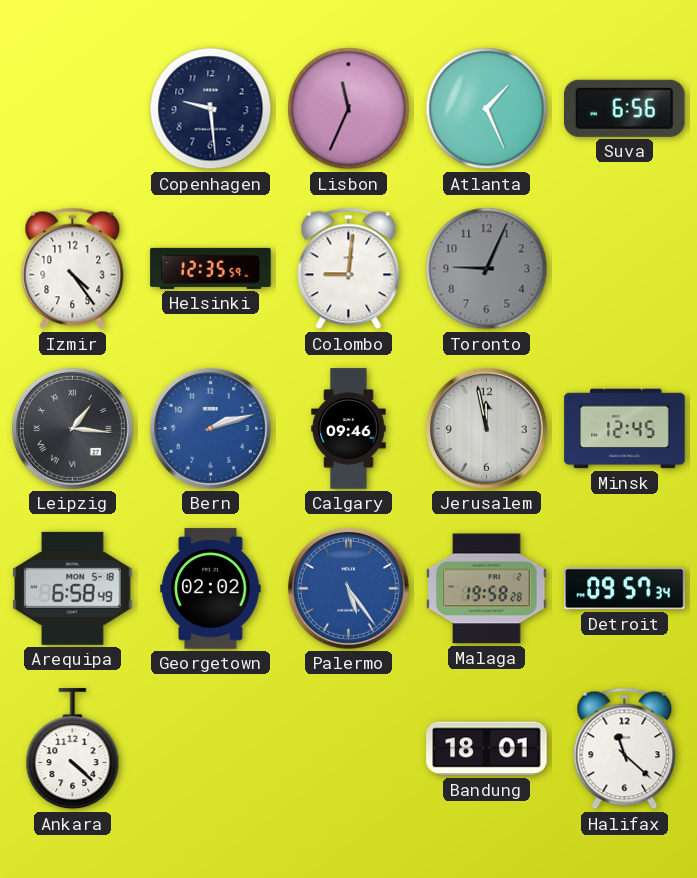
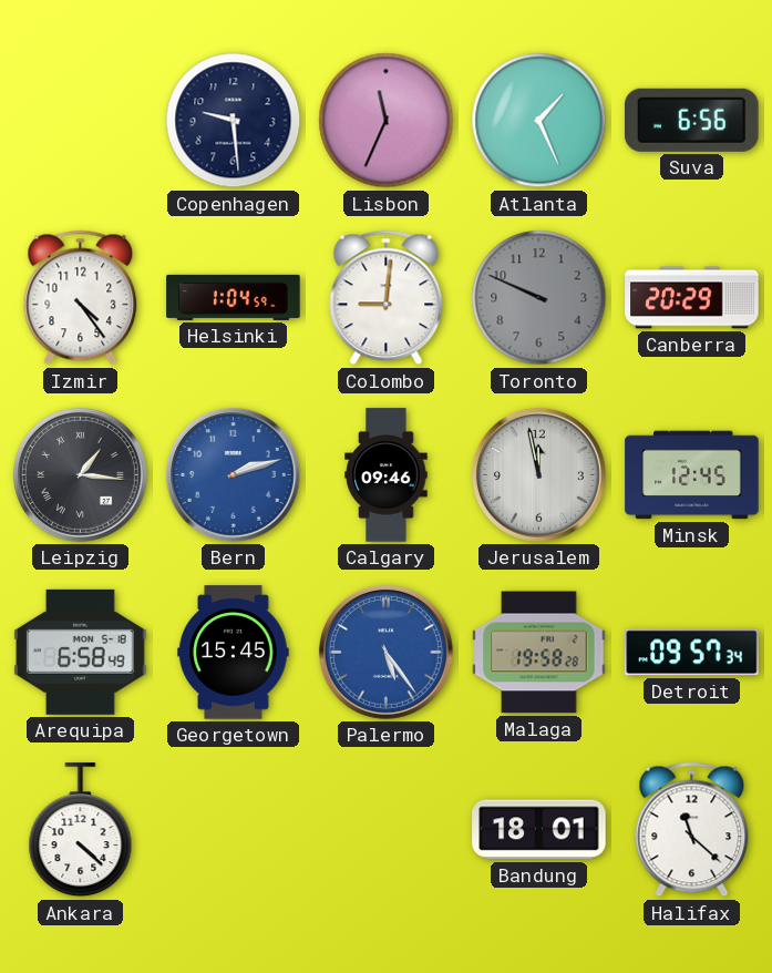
Helsinki: 12:35 -> 1:04 (234, 297)
Toronto: 9:04 -> 9:49 (539, 298)
Canberra: none -> 20:29 (692, 298)
Georgetown: 02:02 -> 15:45 (234, 653)
